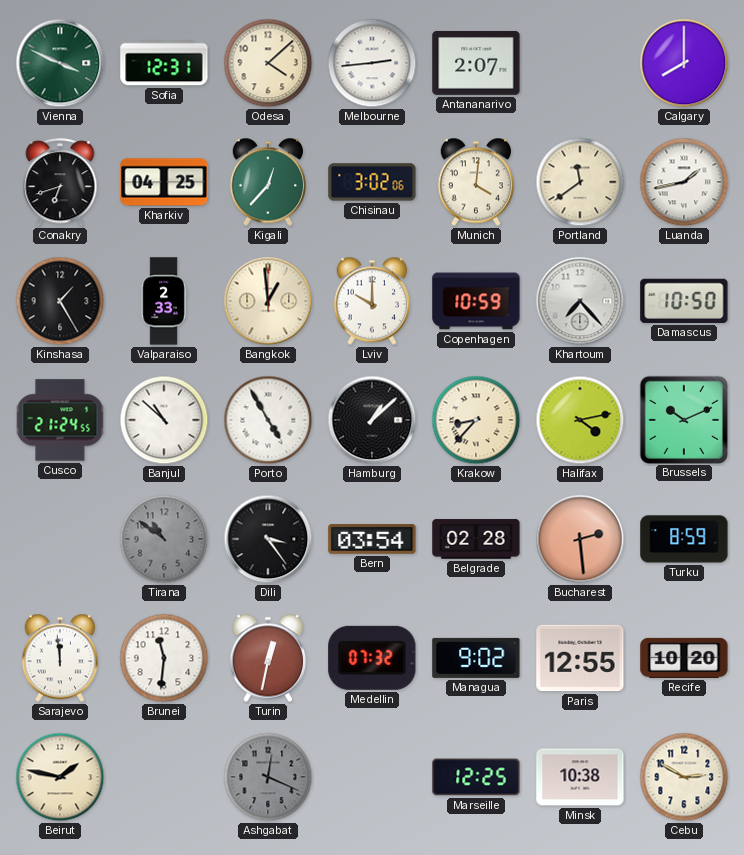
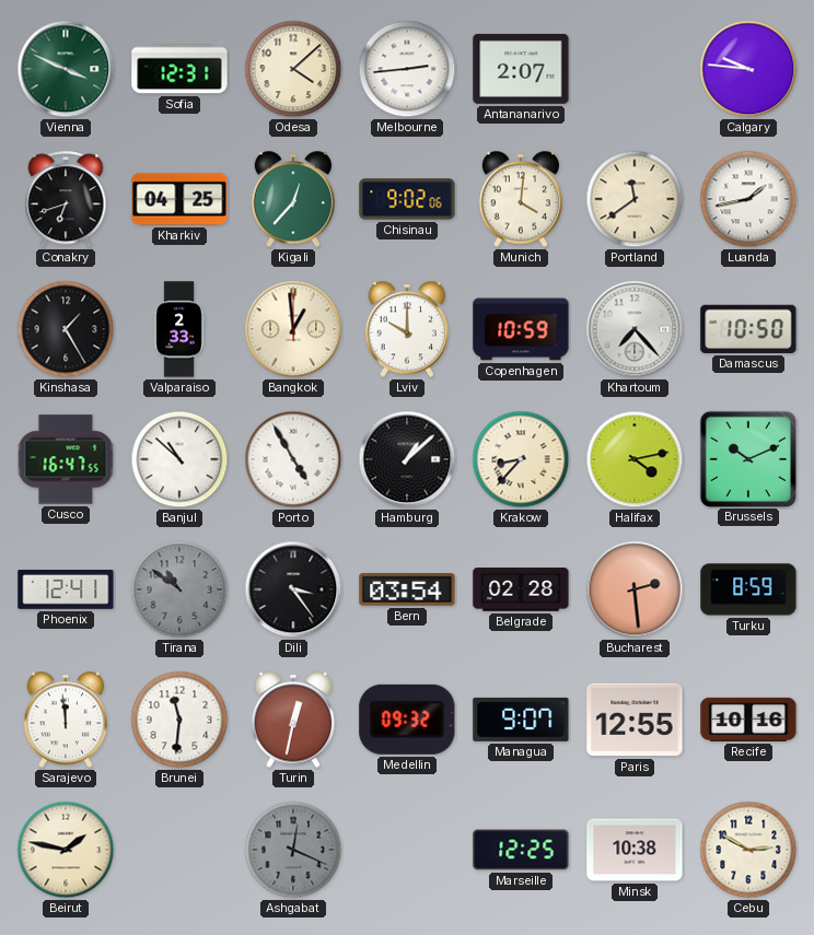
Calgary: 8:00 -> 9:46 (748, 69)
Chisinau: 3:02 -> 9:02 (407, 199)
Cusco: 21:24 -> 16:47 (66, 459)
Phoenix: none -> 12:41 (66, 591)
Medellin: 07:32 -> 09:32 (407, 720)
Managua: 9:02 -> 9:07 (521, 720)
Recife: 10:20 -> 10:16 (748, 720)
